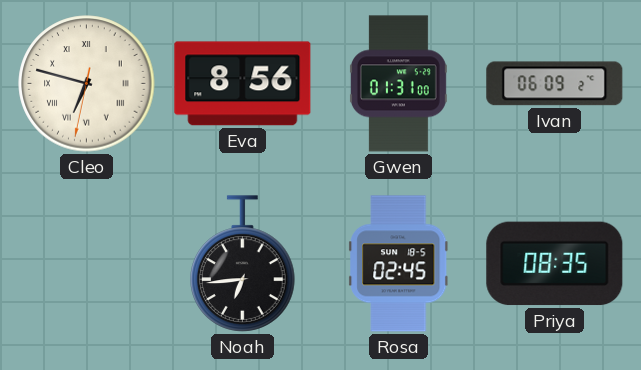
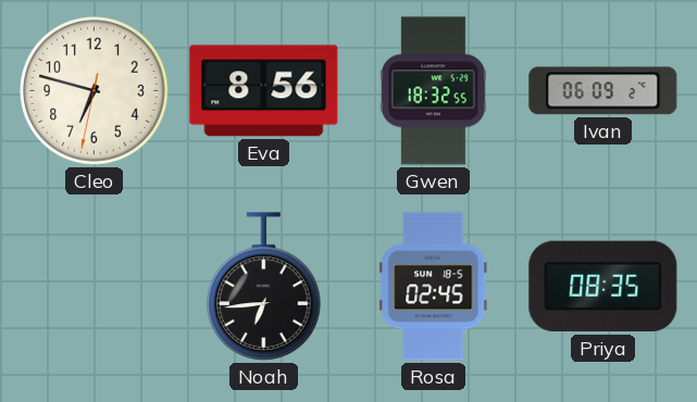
Cleo numerals: Roman -> Arabic (95, 91)
Gwen: 01:31 -> 18:32 (433, 91)
